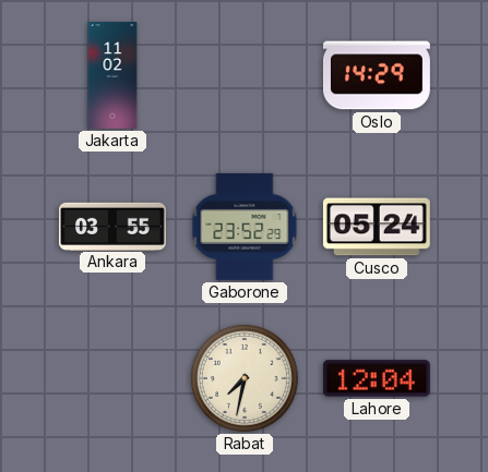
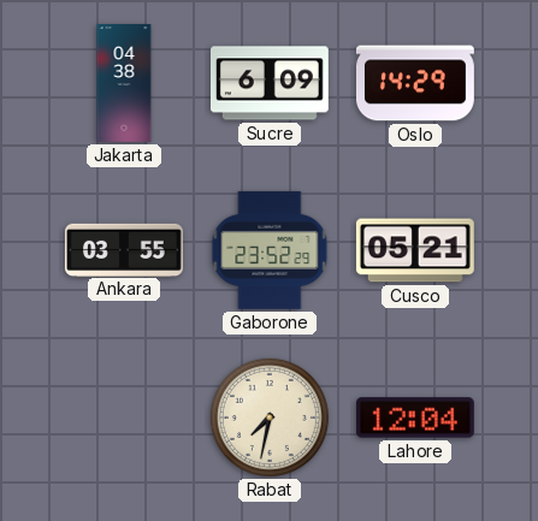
Jakarta: 11:02 -> 04:38 (124, 84)
Sucre: none -> 6:09 (270, 83)
Cusco: 05:24 -> 05:21 (415, 250)
